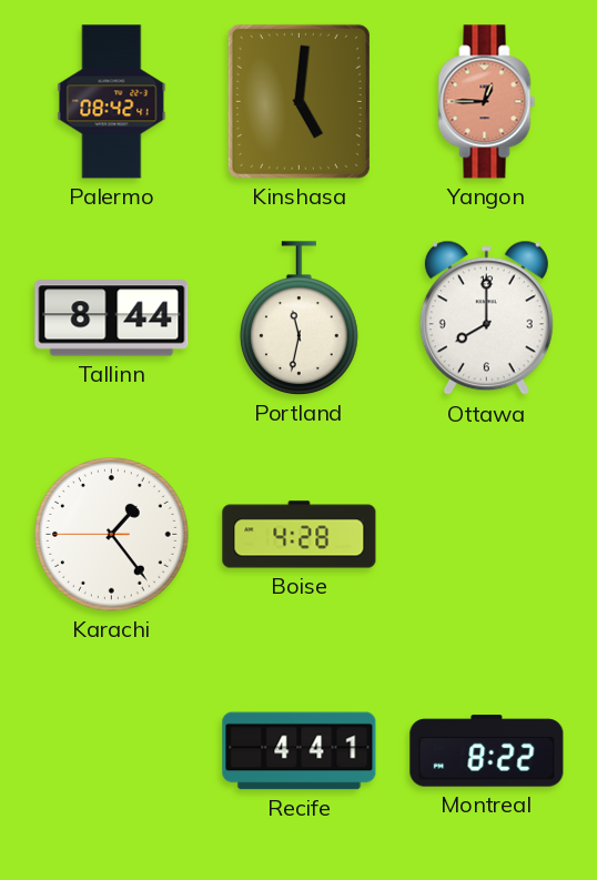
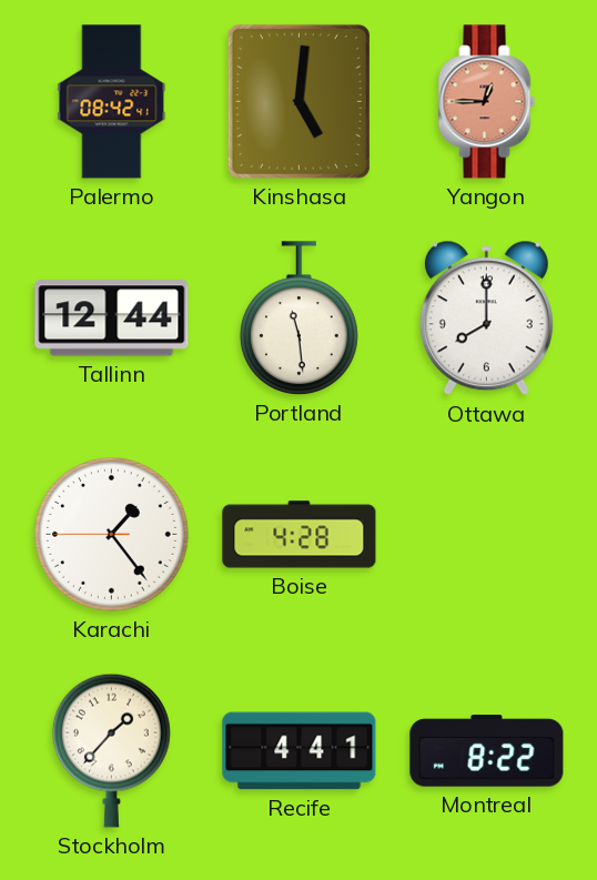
Tallinn: 8:44 -> 12:44 (112, 318)
Portland: 11:32 -> 11:29 (298, 318)
Stockholm: none -> 1:37 (111, 750)
